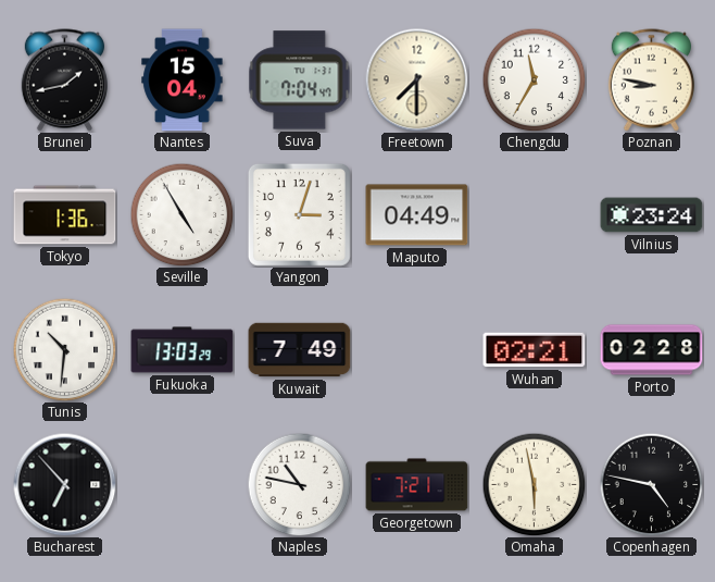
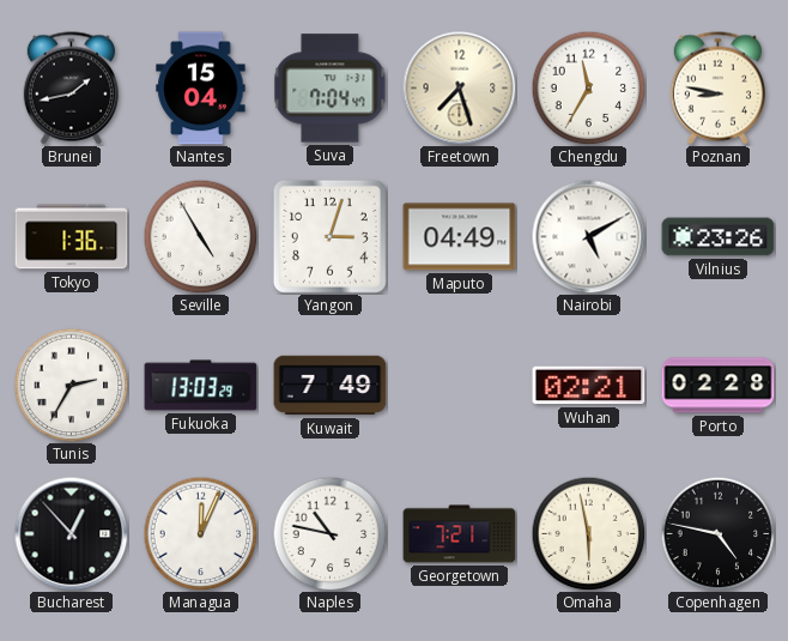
Freetown: 7:30 -> 7:27 (459, 87)
Nairobi: none -> 5:10 (588, 236)
Vilnius: 23:24 -> 23:26 (719, 237)
Tunis: 10:31 -> 2:35 (71, 385)
Bucharest: 6:53 -> 12:53 (71, 533)
Managua: none -> 12:04 (200, 533)
